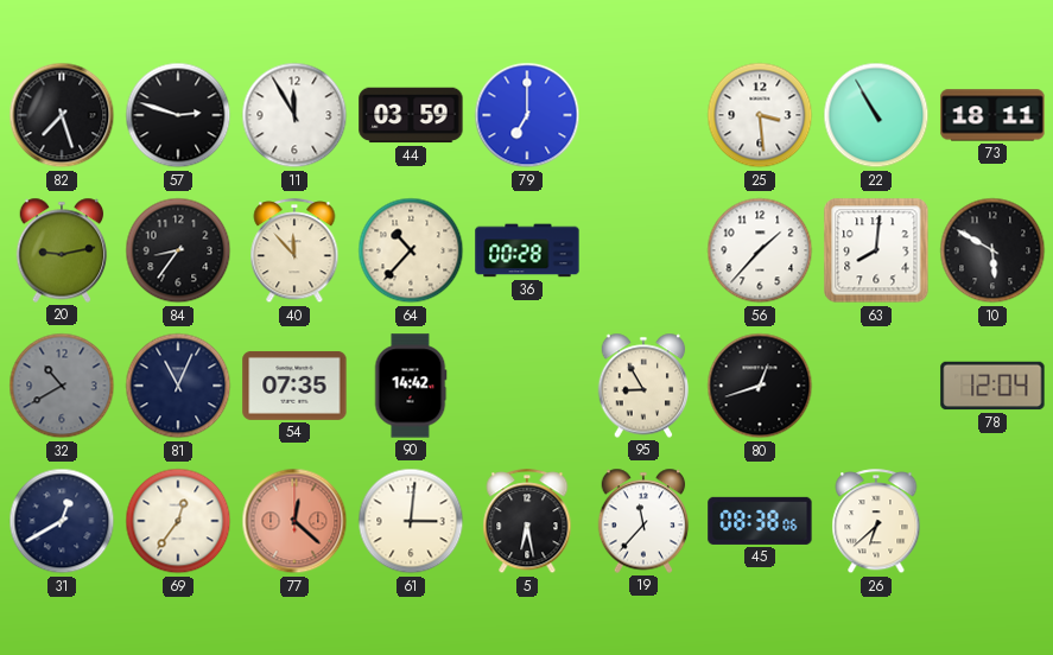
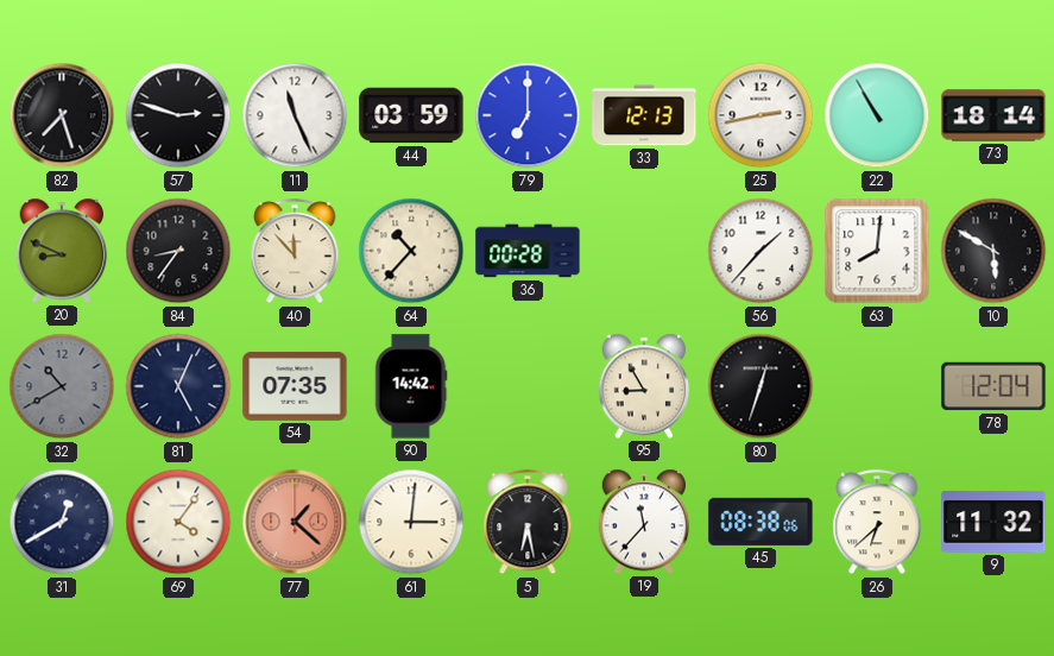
11: 11:55 -> 11:26 (295, 115)
33: none -> 12:13 (644, 115)
25: 3:29 -> 2:43 (760, 115)
73: 18:11 -> 18:14 (993, 115)
20: 9:13 -> 8:49 (62, 251)
81: 11:04 -> 5:04 (178, 386)
80: 12:42 -> 12:33 (760, 386)
69: 12:36 -> 4:06 (178, 522)
77: 12:22 -> 1:22 (295, 522)
9: none -> 11:32 (993, 522)
